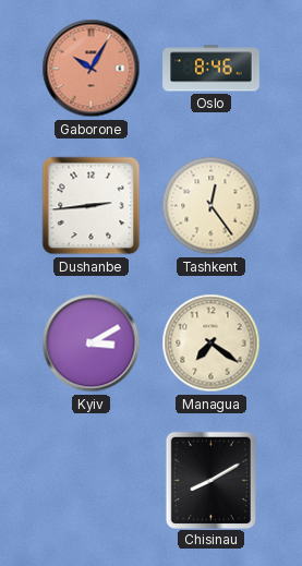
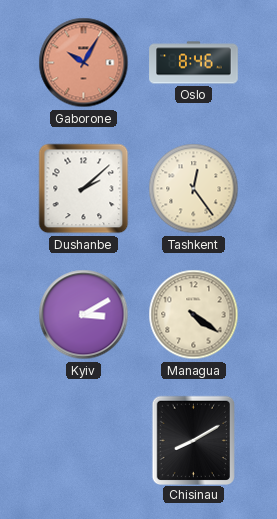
Dushanbe: 2:44 -> 2:08 (84, 189)
Managua: 7:21 -> 4:21 (194, 315)
